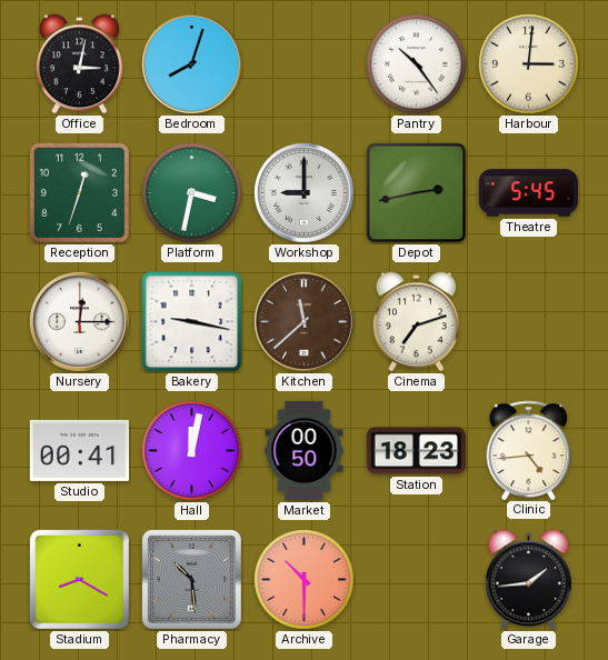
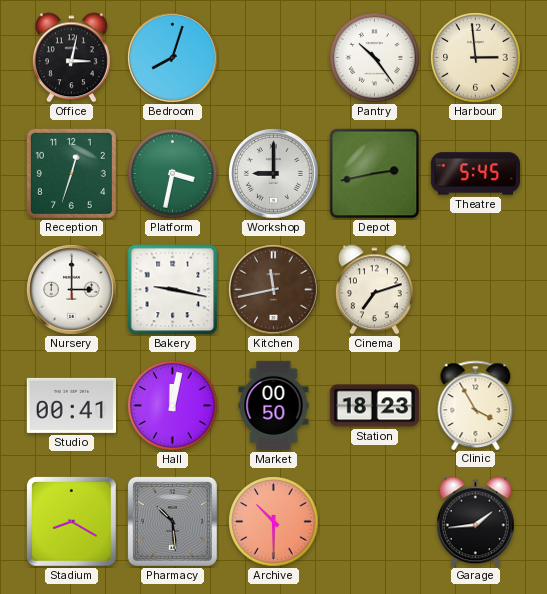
Harbour: 3:01 -> 2:59 (476, 58)
Nursery: 12:15 -> 3:00 (72, 290)
Kitchen: 11:38 -> 11:43 (274, 290)
Clinic: 4:44 -> 3:55 (476, 405)
